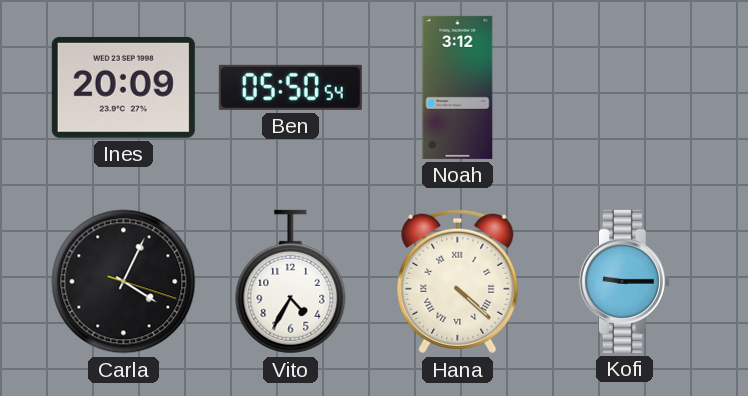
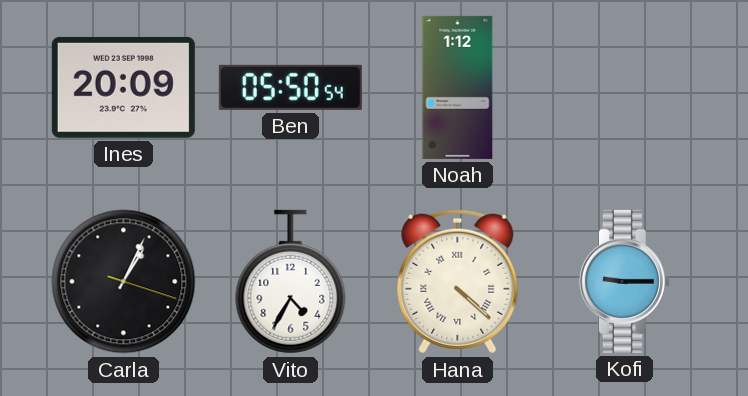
Noah: 3:12 -> 1:12 (458, 87)
Carla: 4:04 -> 1:04 (124, 282)
